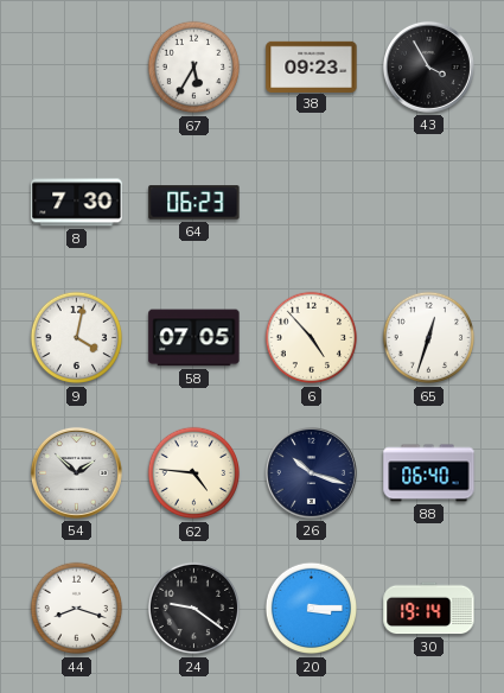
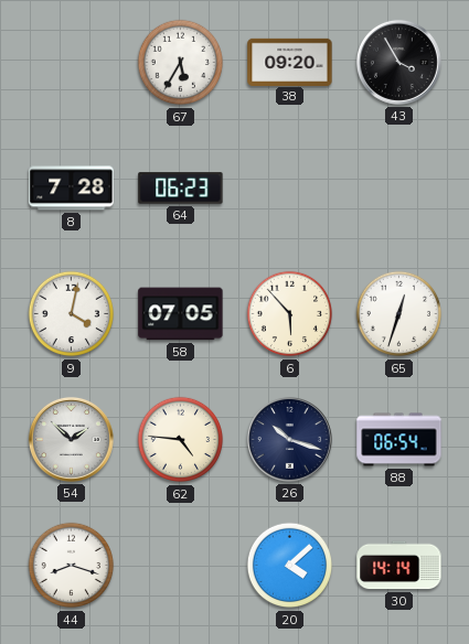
38: 09:23 -> 09:20 (290, 62)
8: 7:30 -> 7:28 (72, 189)
6: 4:53 -> 5:53 (290, 314)
88: 06:40 -> 06:54 (399, 440)
24: 9:21 -> none (194, 609)
20: 3:15 -> 4:08 (290, 566)
30: 19:14 -> 14:14 (399, 566)
